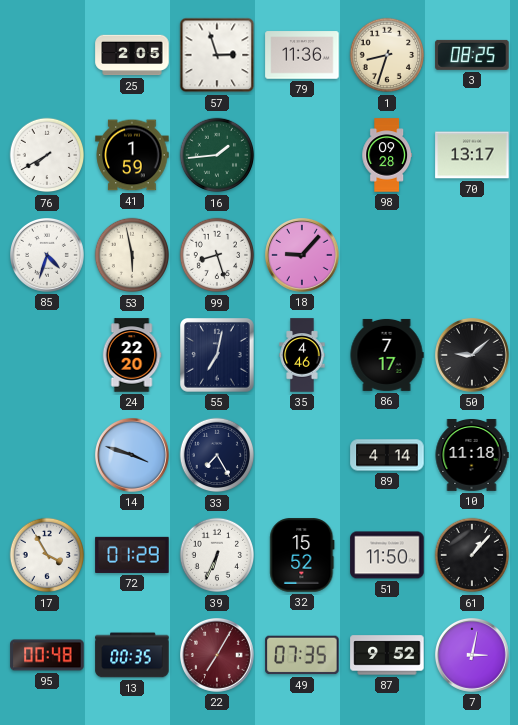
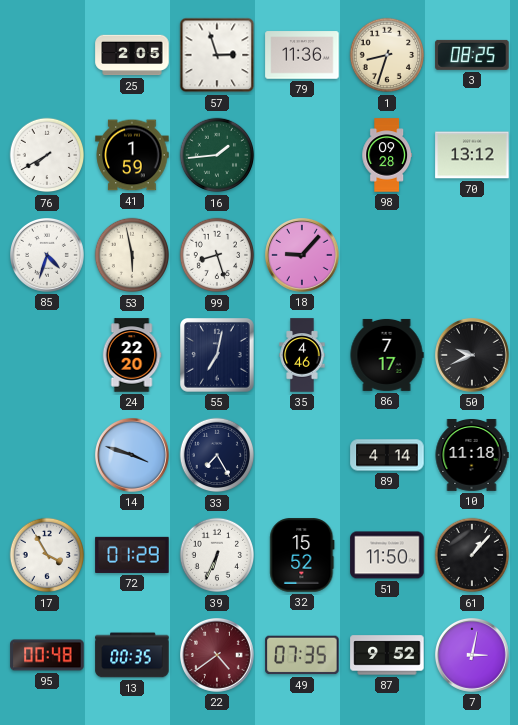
70: 13:17 -> 13:12 (472, 155)
50: 9:08 -> 9:41 (473, 356)
22: 7:05 -> 4:39 (218, 656)
